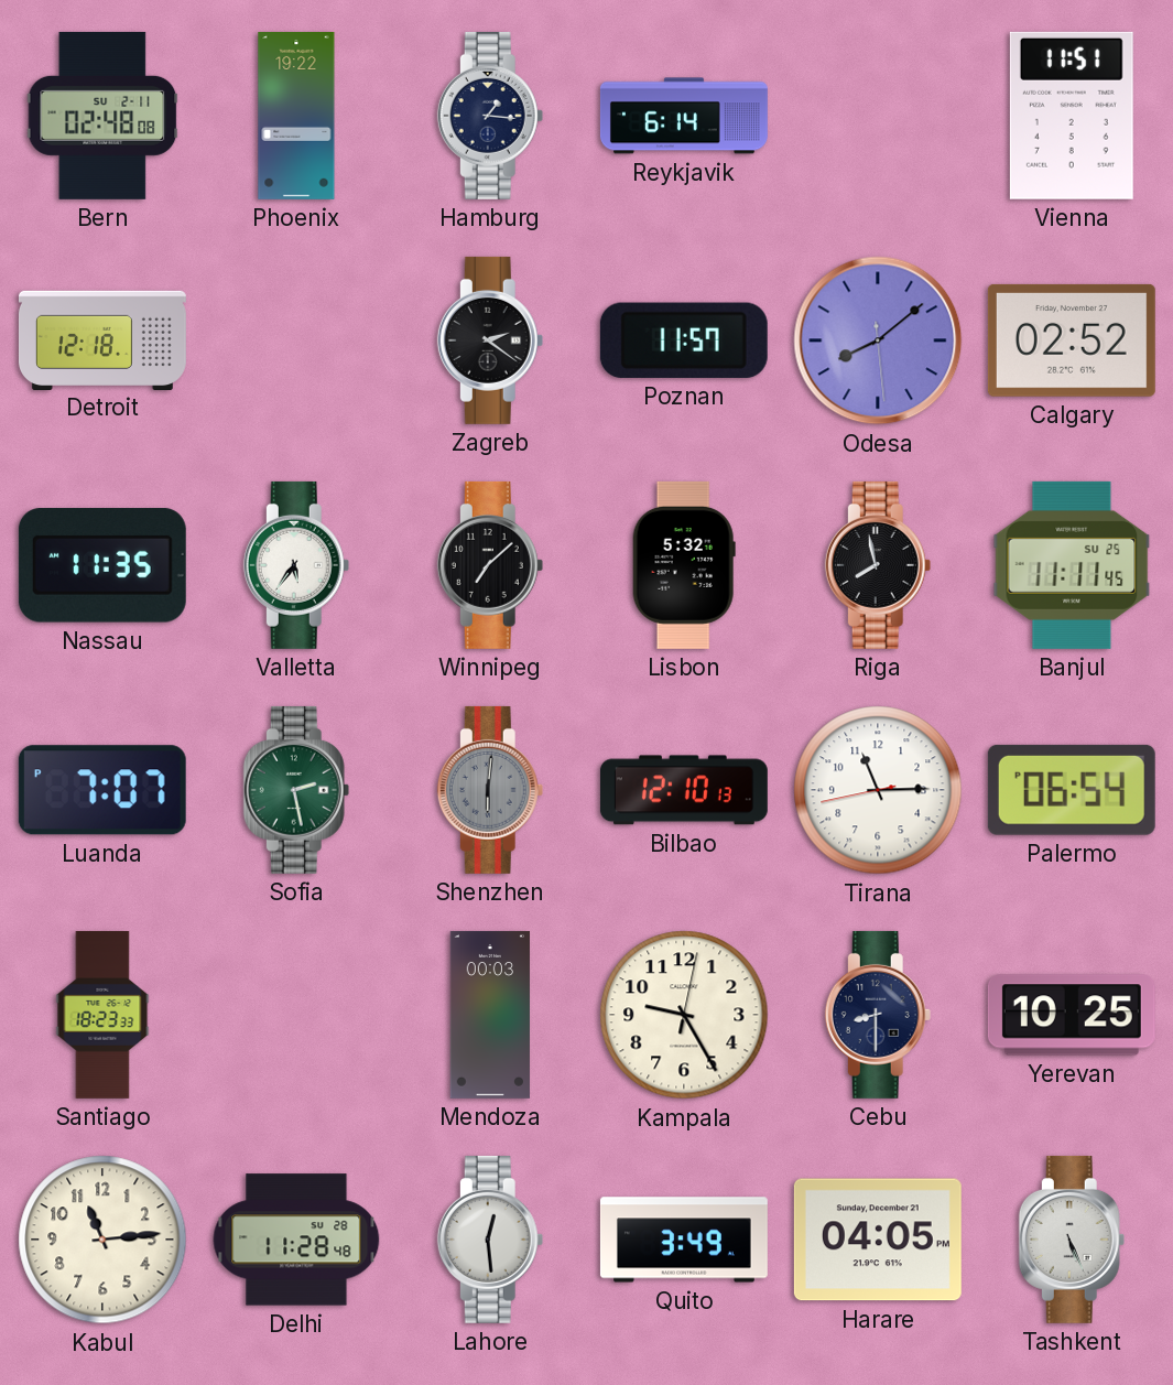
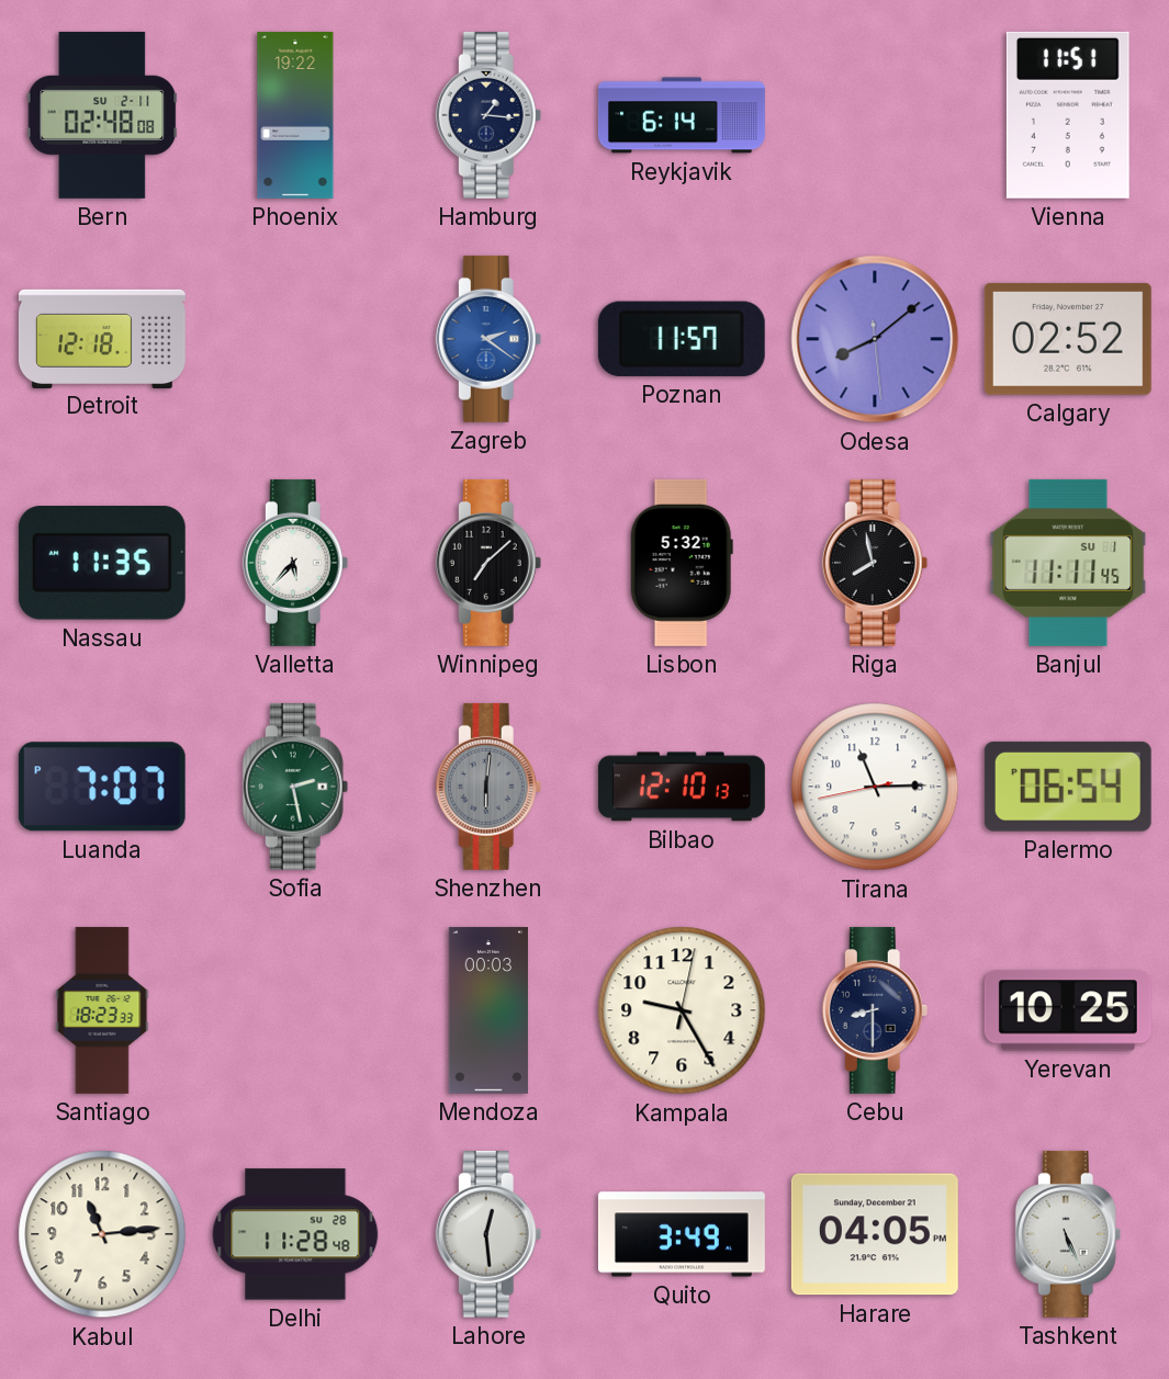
Zagreb dial: black -> blue (488, 339)
Valletta: 5:36 -> 5:37 (295, 563)
Banjul date: SU 25 -> SU 1 (1068, 563)
